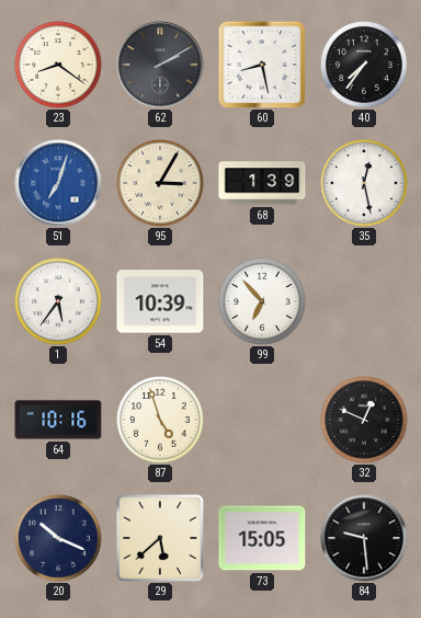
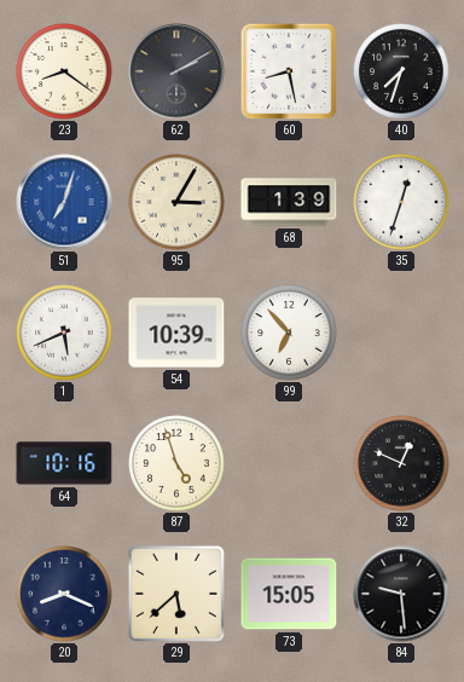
40: 7:36 -> 7:33 (401, 71)
35: 12:28 -> 12:33 (401, 202)
1: 5:36 -> 5:41 (64, 333)
20: 10:19 -> 8:19 (64, 594)
